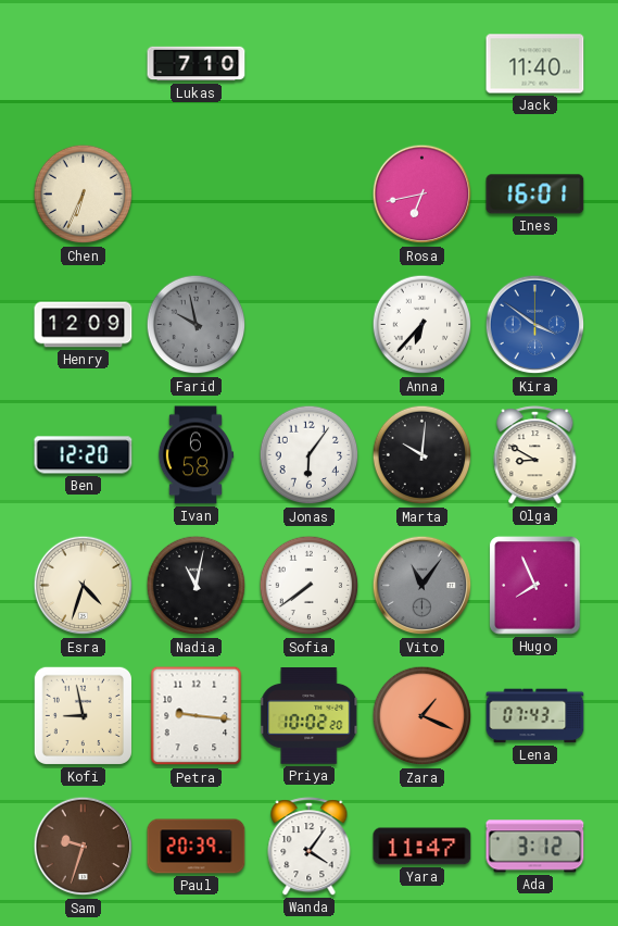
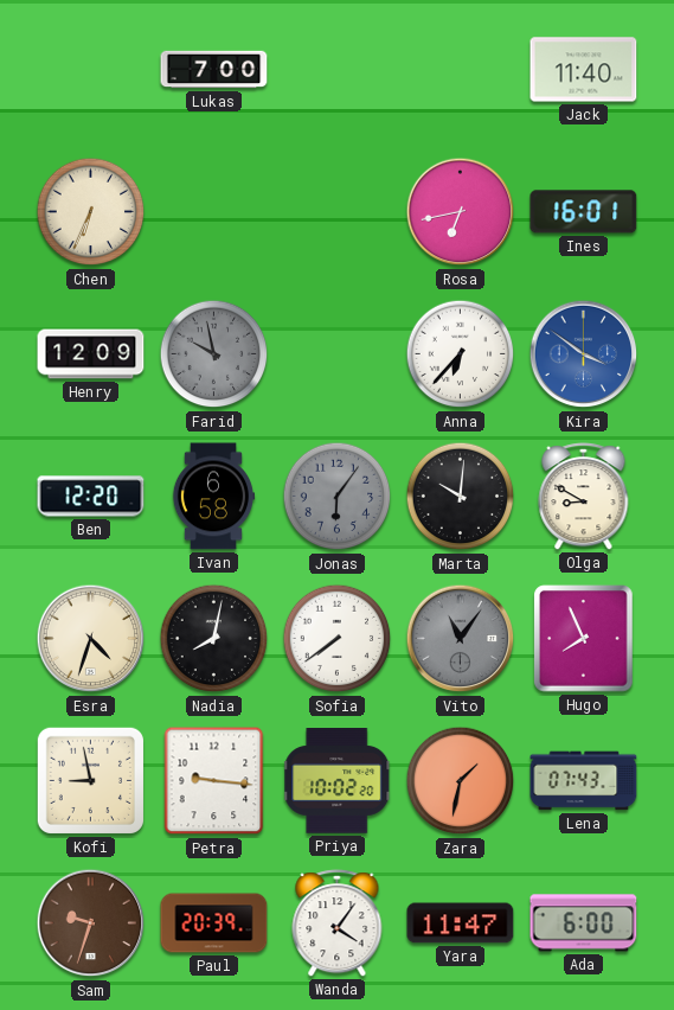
Lukas: 7:10 -> 7:00 (214, 70)
Jonas dial: white -> grey (338, 497)
Nadia: 11:02 -> 8:02 (214, 639)
Zara: 1:19 -> 1:32 (461, 781)
Ada: 3:12 -> 6:00 (584, 923)
